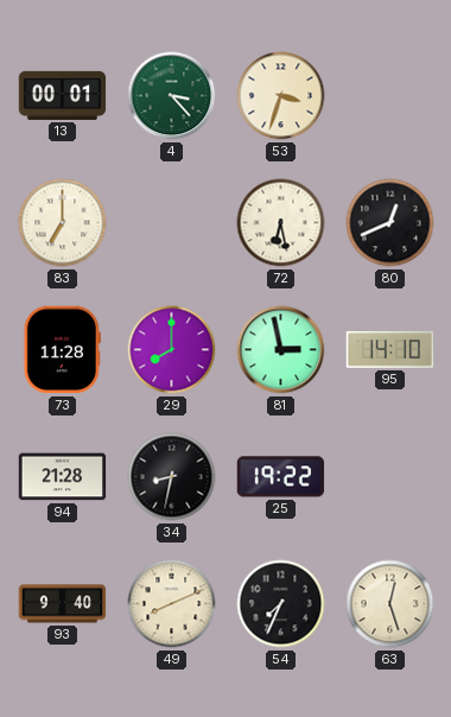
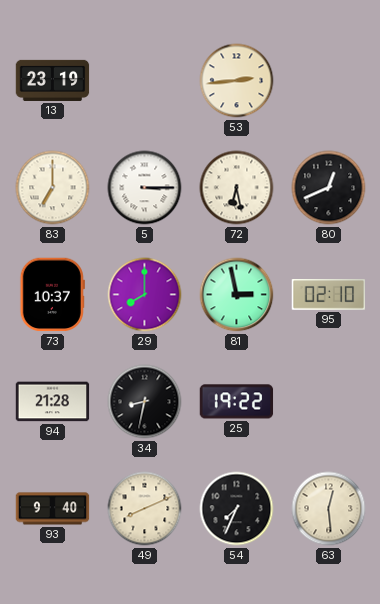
13: 00:01 -> 23:19 (53, 80)
4: 3:23 -> none (172, 96)
53: 3:33 -> 2:44 (237, 81)
5: none -> 3:15 (145, 188)
73: 11:28 -> 10:37 (52, 295)
95: 14:10 -> 02:10 (329, 295)
63: 12:27 -> 12:29 (329, 509)
